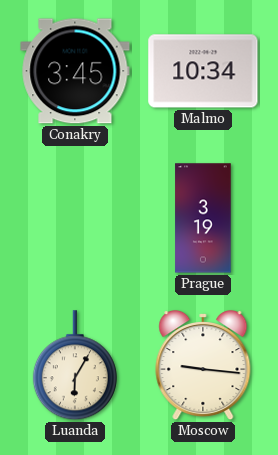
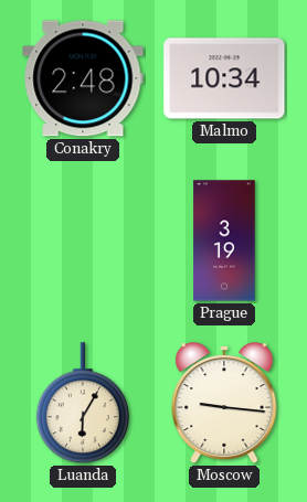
Conakry: 3:45 -> 2:48 (83, 78)
